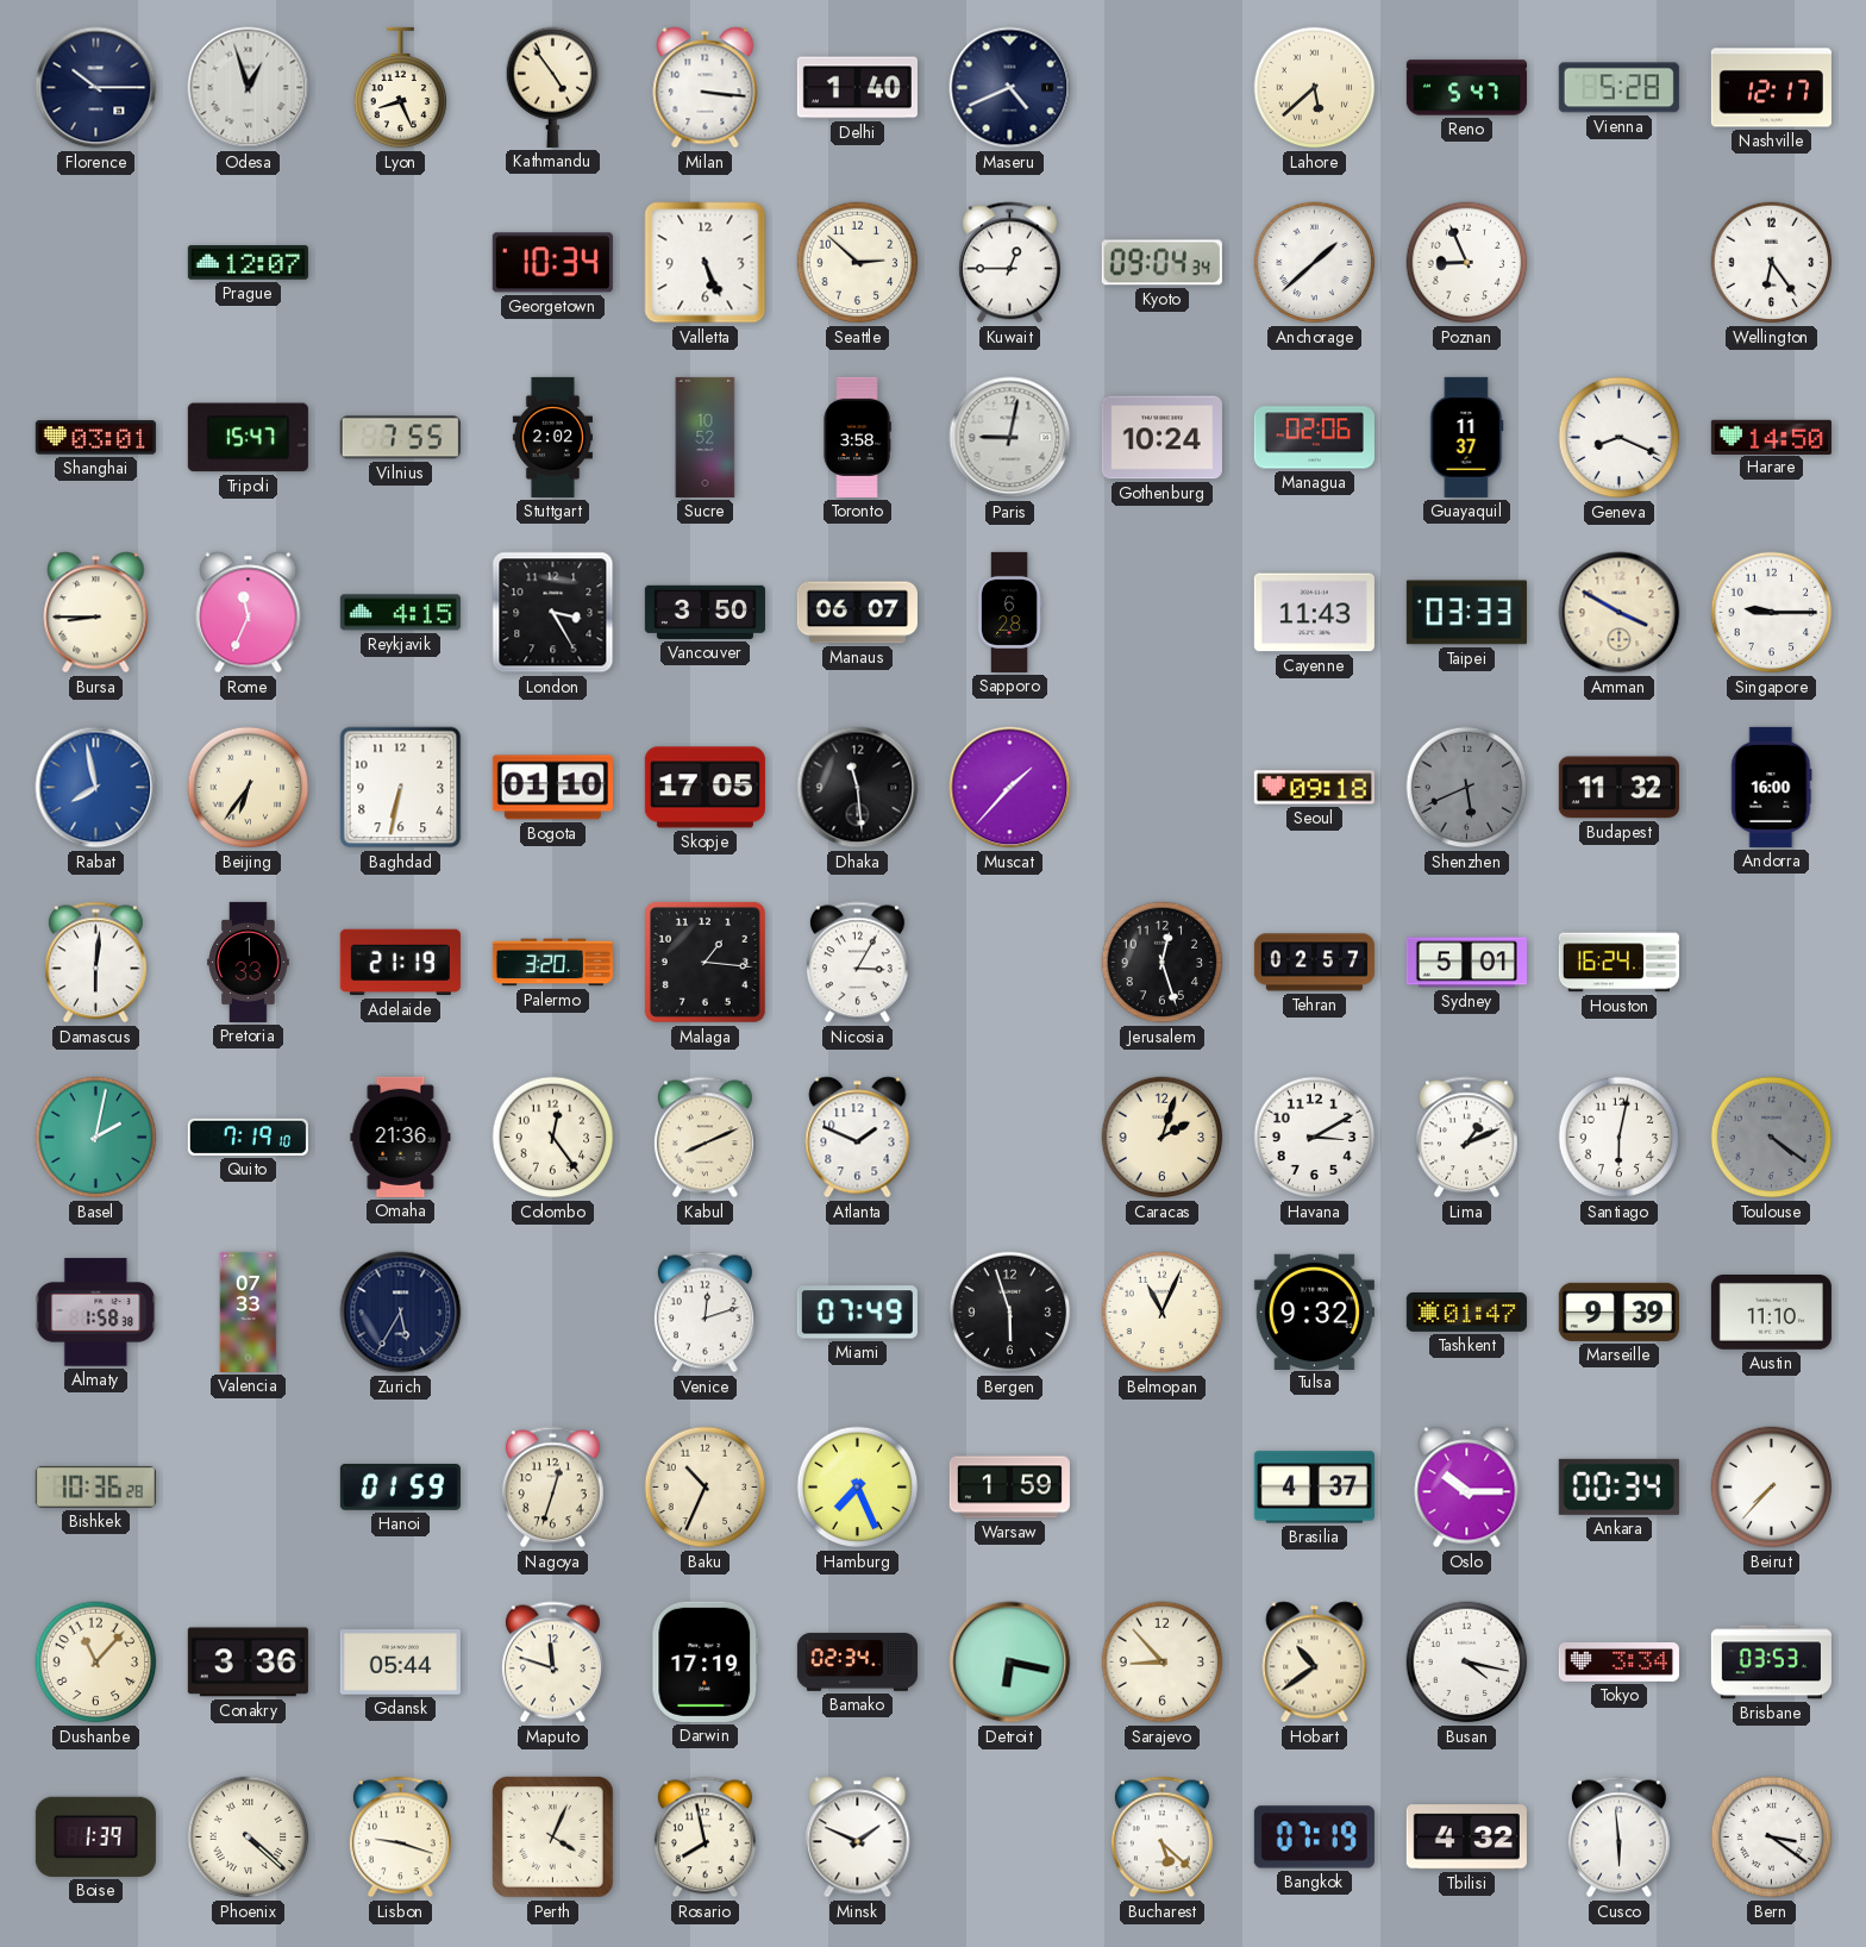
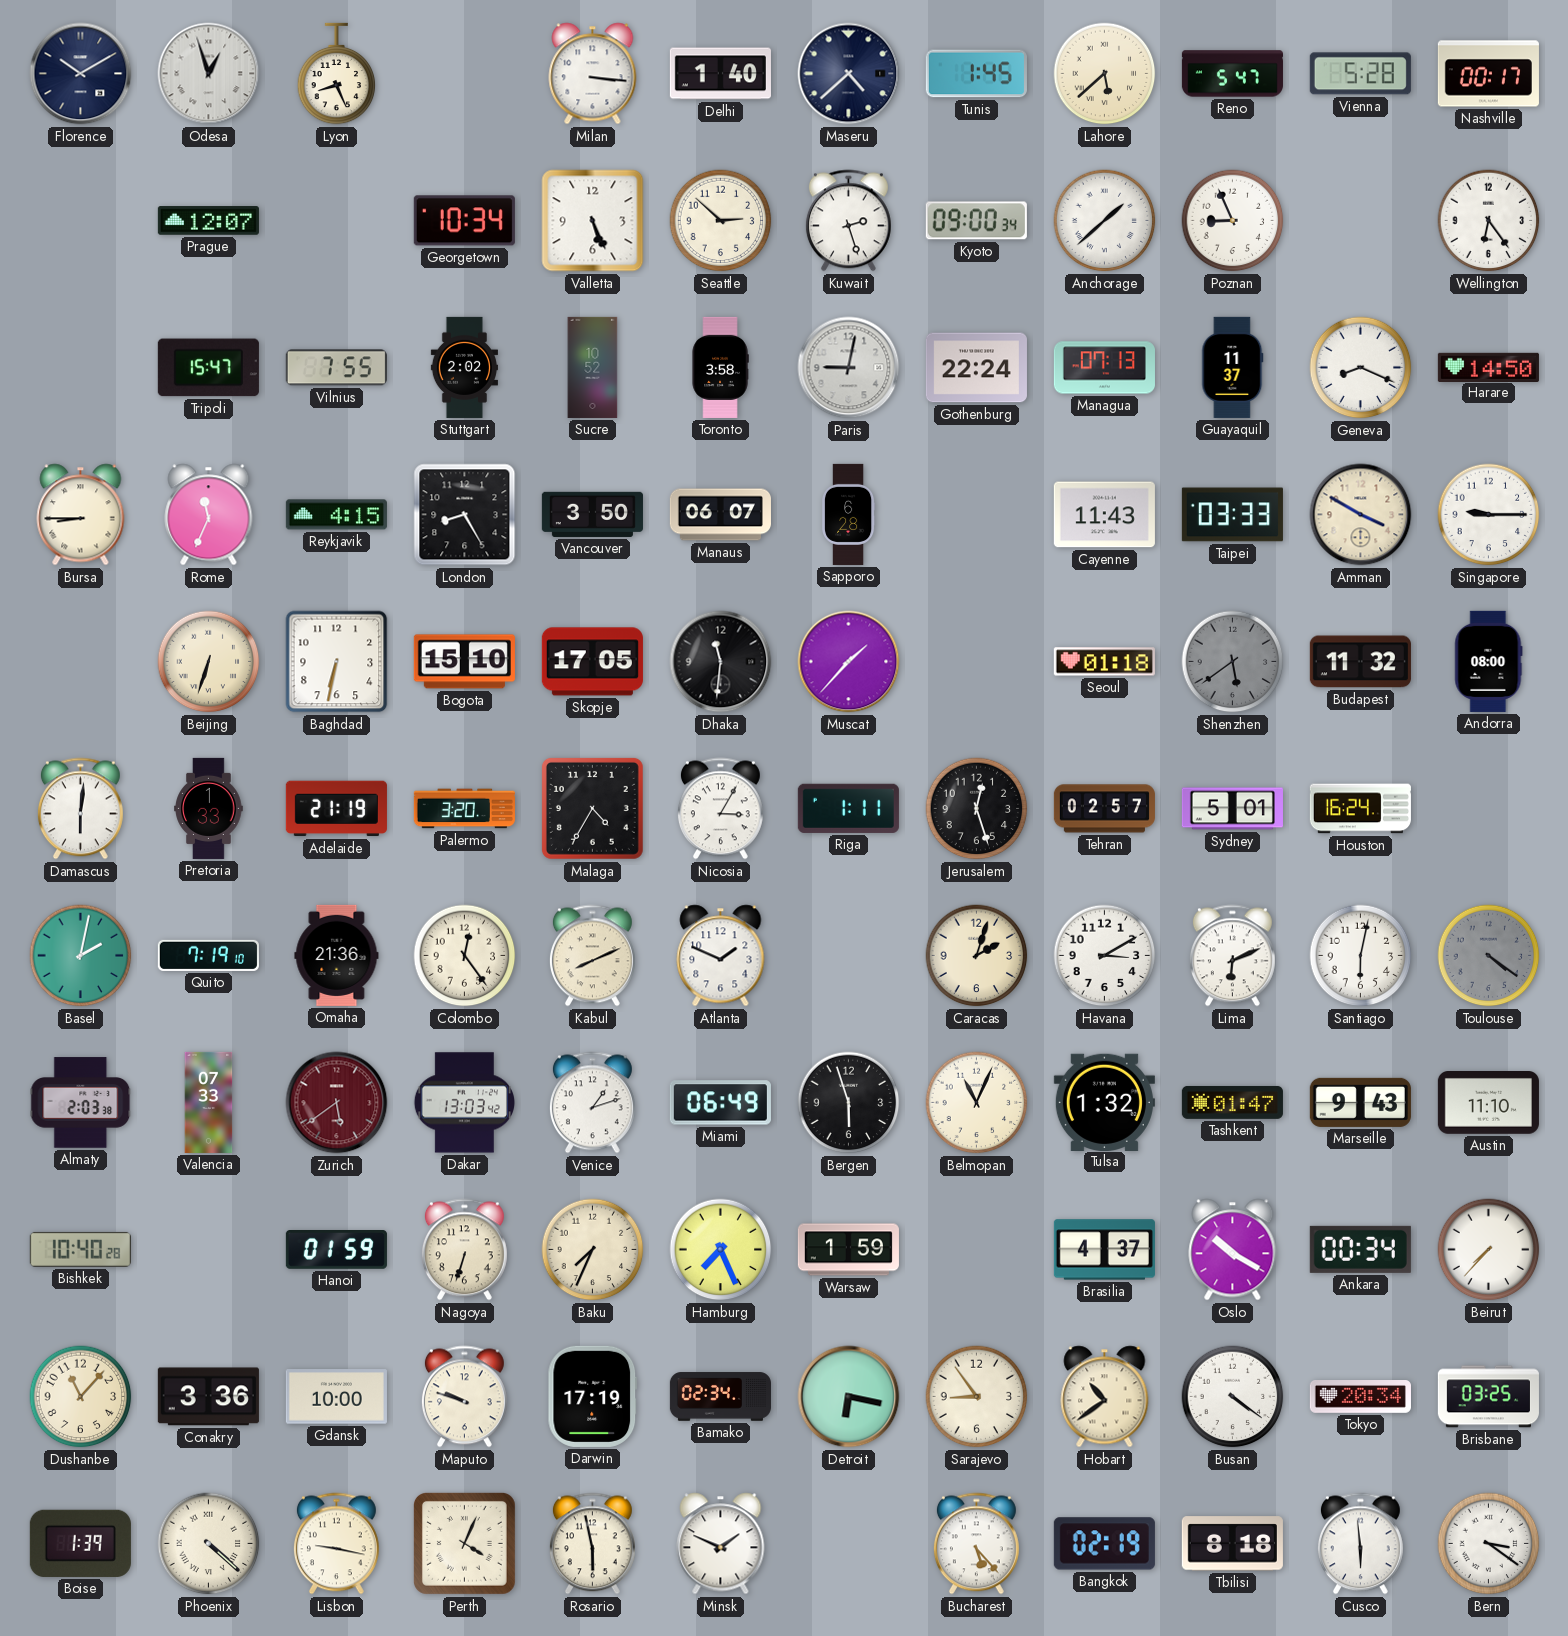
Florence: 10:15 -> 10:10 (81, 74)
Kathmandu: 4:54 -> none (553, 87)
Maseru: 4:41 -> 4:38 (849, 74)
Tunis: none -> 1:45 (976, 74)
Nashville: 12:17 -> 00:17 (1488, 74)
Kuwait: 12:45 -> 2:27 (848, 221)
Kyoto: 09:04 -> 09:00 (976, 221)
Shanghai: 03:01 -> none (95, 438)
Gothenburg: 10:24 -> 22:24 (976, 368)
Managua: 02:06 -> 07:13 (1104, 368)
London: 3:25 -> 8:25 (465, 515)
Rabat: 7:58 -> none (96, 788)
Beijing: 6:36 -> 6:33 (209, 662)
Bogota: 01:10 -> 15:10 (464, 662)
Dhaka: 11:29 -> 11:31 (721, 662)
Seoul: 09:18 -> 01:18 (1104, 662)
Shenzhen: 5:41 -> 5:39 (1233, 662)
Andorra: 16:00 -> 08:00 (1489, 661)
Malaga: 1:16 -> 4:35 (592, 808)
Riga: none -> 1:11 (848, 808)
Lima: 1:11 -> 6:11 (1232, 956)
Almaty: 1:58 -> 2:03 (81, 1103)
Zurich: 5:35 -> 5:39 (337, 1103)
Zurich dial: navy -> burgundy (337, 1103)
Dakar: none -> 13:03 (464, 1103)
Venice: 12:12 -> 1:12 (592, 1103)
Miami: 07:49 -> 06:49 (720, 1103)
Tulsa: 9:32 -> 1:32 (1104, 1102)
Marseille: 9:39 -> 9:43 (1360, 1102)
Bishkek: 10:36 -> 10:40 (80, 1249)
Nagoya: 12:33 -> 6:33 (464, 1250)
Baku: 10:34 -> 7:34 (593, 1250)
Oslo: 10:15 -> 10:20 (1233, 1250)
Gdansk: 05:44 -> 10:00 (336, 1397)
Maputo: 11:48 -> 9:48 (464, 1397)
Sarajevo: 8:53 -> 8:54 (977, 1397)
Busan: 4:17 -> 4:21 (1233, 1397)
Tokyo: 3:34 -> 20:34 (1360, 1397)
Brisbane: 03:53 -> 03:25 (1488, 1397)
Lisbon: 9:18 -> 9:17 (336, 1544)
Rosario: 7:58 -> 5:58 (592, 1544)
Bucharest: 5:22 -> 5:23 (976, 1544)
Bangkok: 07:19 -> 02:19 (1104, 1544)
Tbilisi: 4:32 -> 8:18 (1232, 1544)
